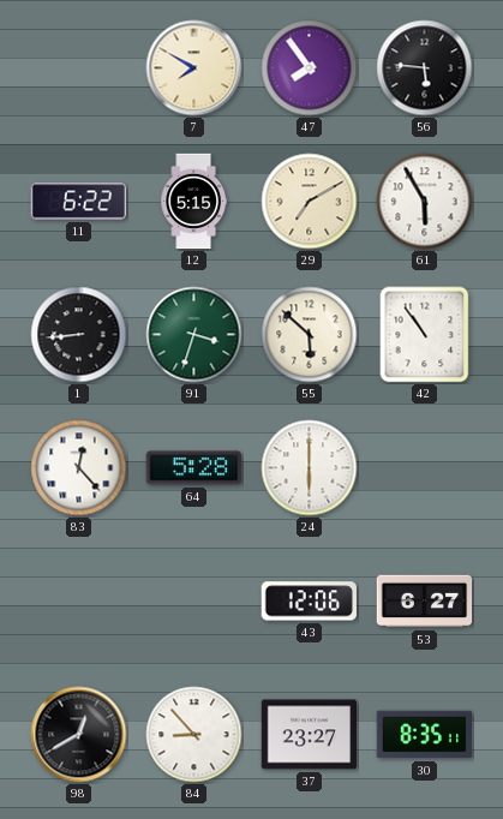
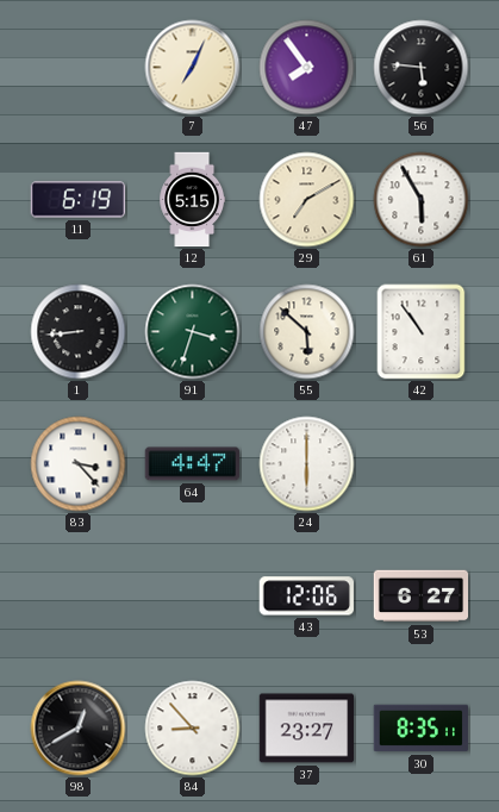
7: 7:50 -> 7:04 (193, 68)
11: 6:22 -> 6:19 (79, 200)
83: 12:23 -> 3:23 (79, 464)
64: 5:28 -> 4:47 (192, 464)
